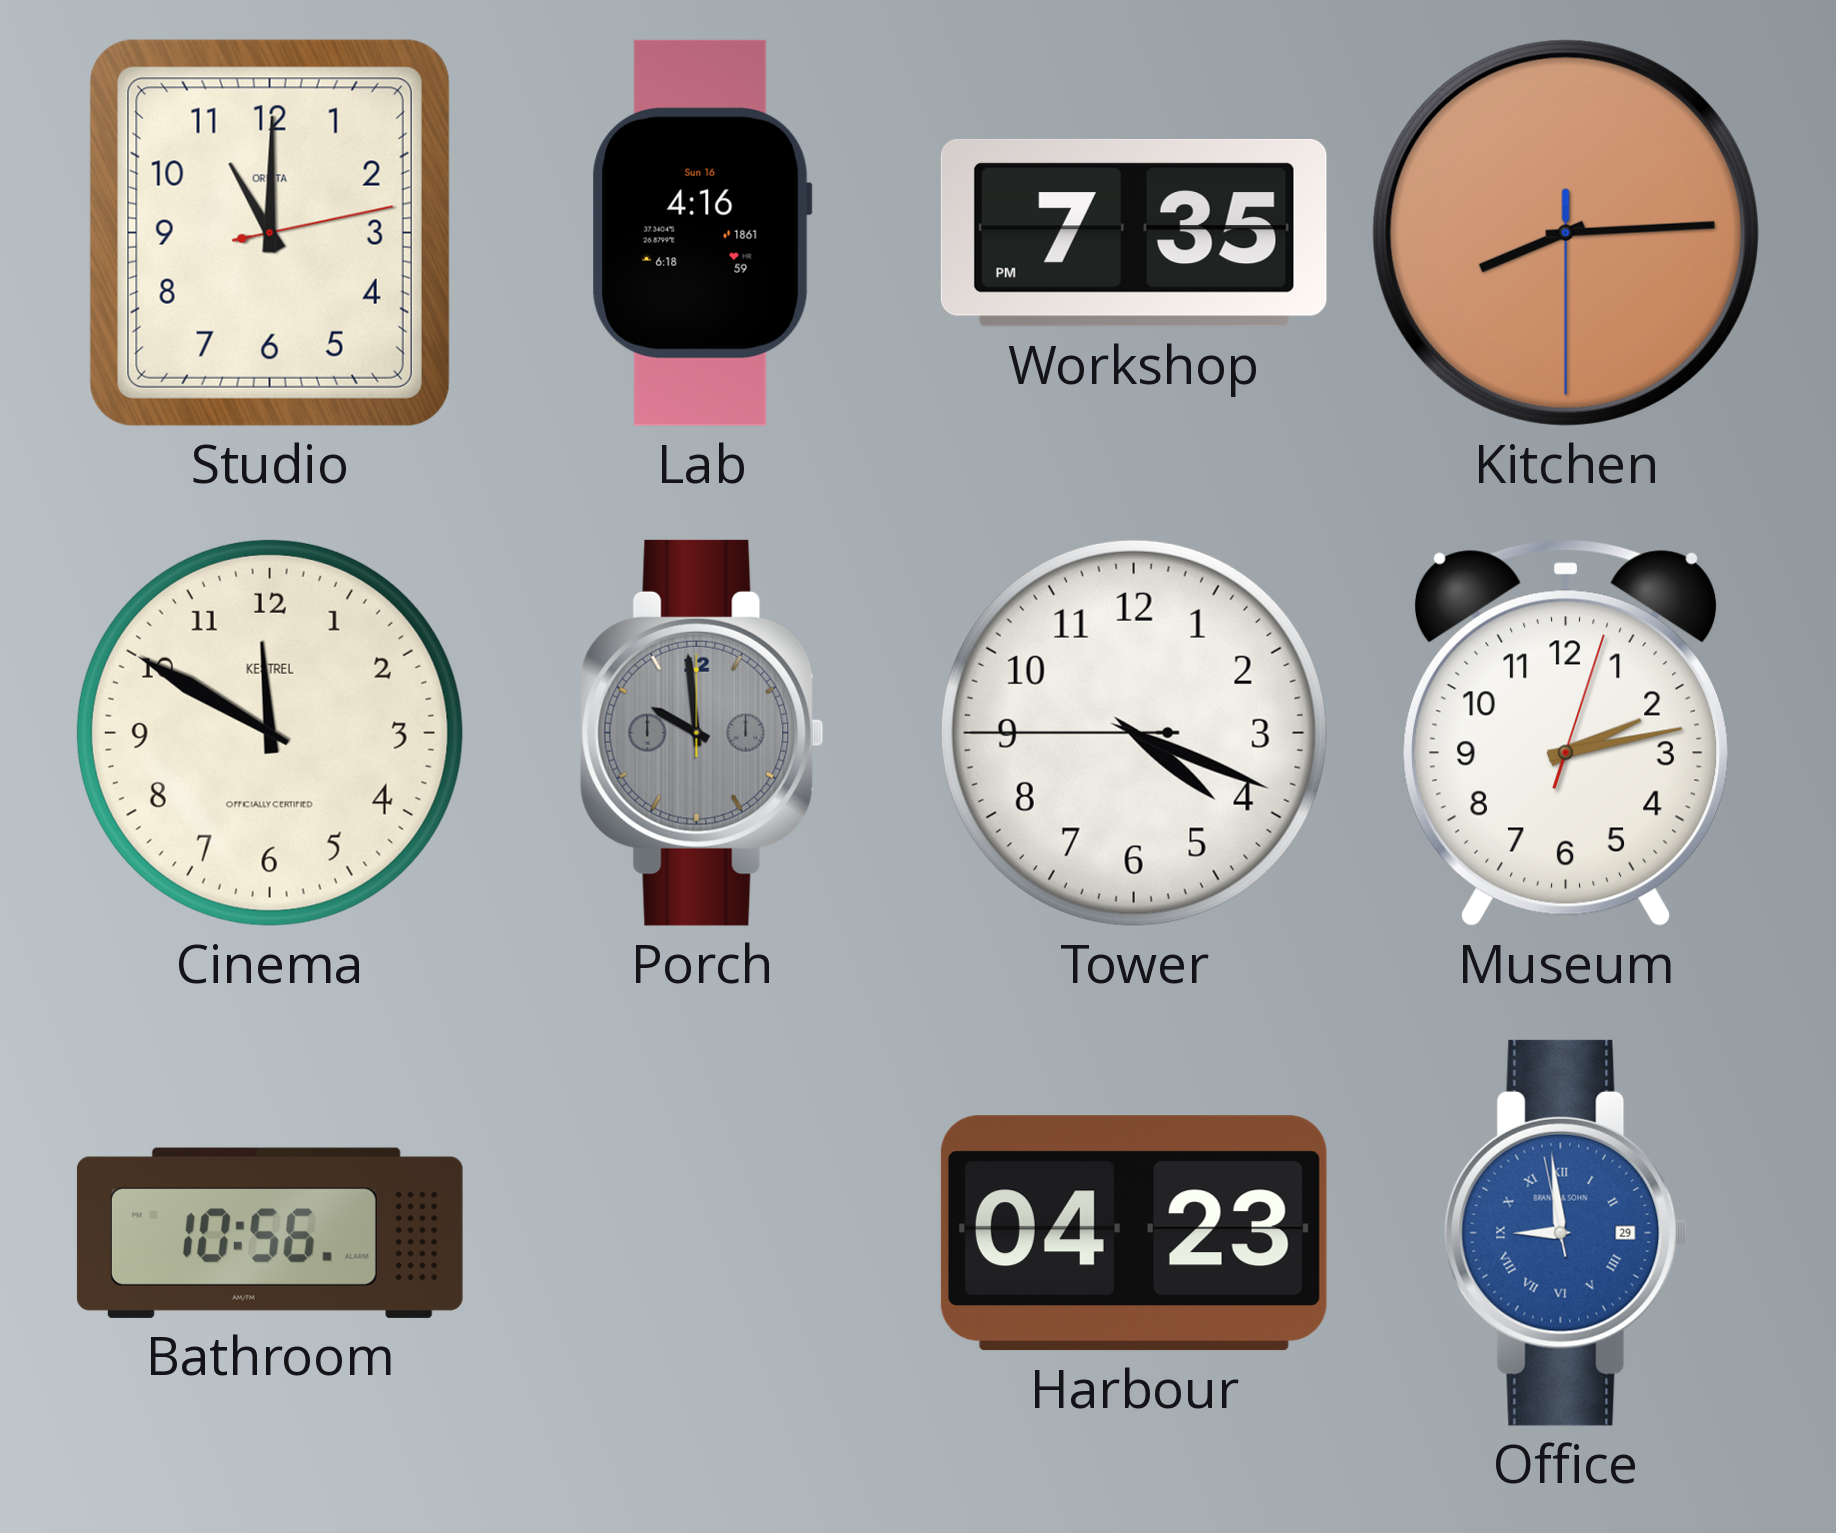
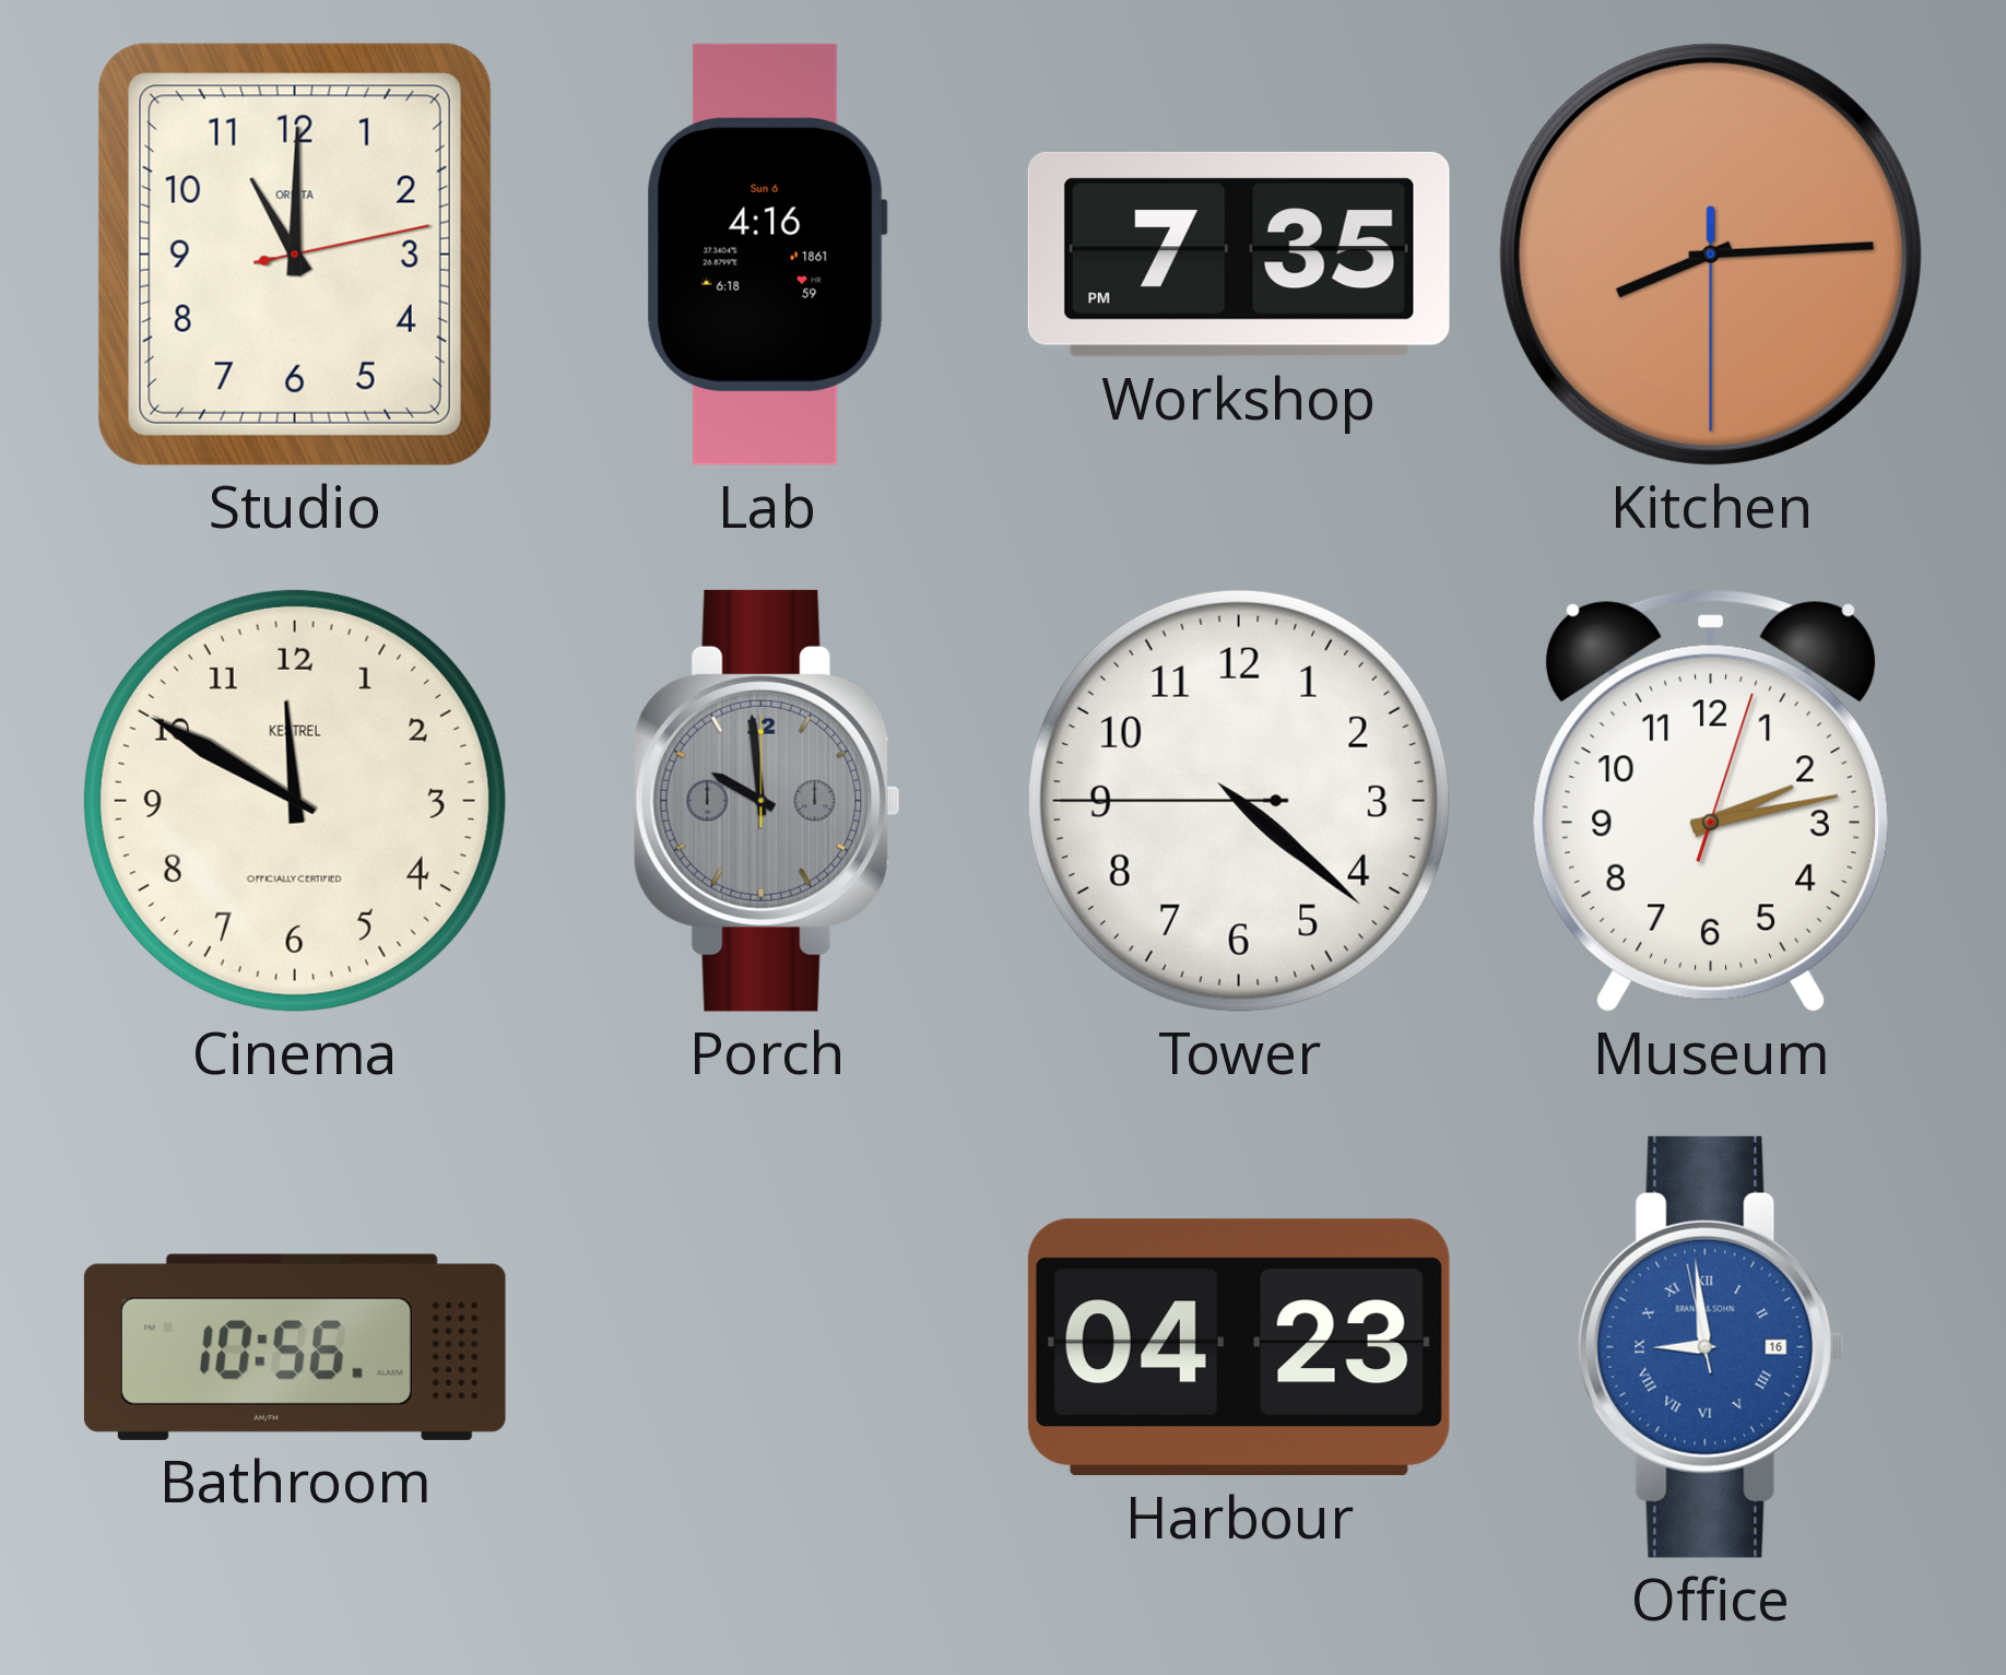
Lab date: Sun 16 -> Sun 6 (767, 255)
Tower: 4:18 -> 4:21 (1239, 801)
Office date: 29 -> 16 (1711, 1347)
